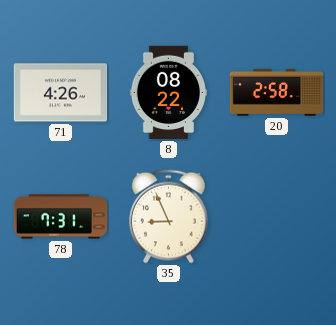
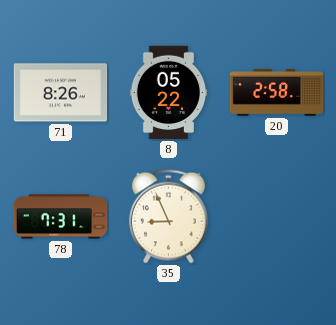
71: 4:26 -> 8:26 (61, 93)
8: 08:22 -> 05:22 (168, 93)
